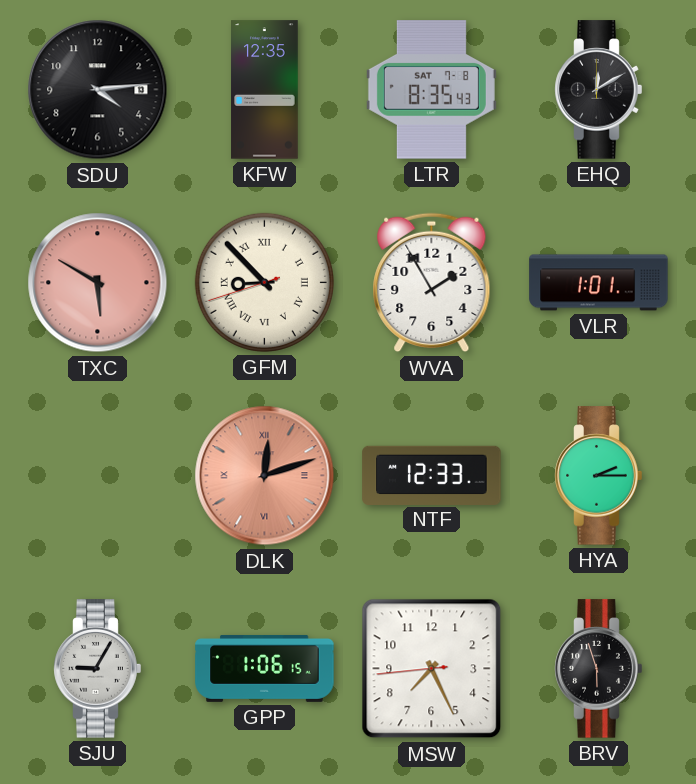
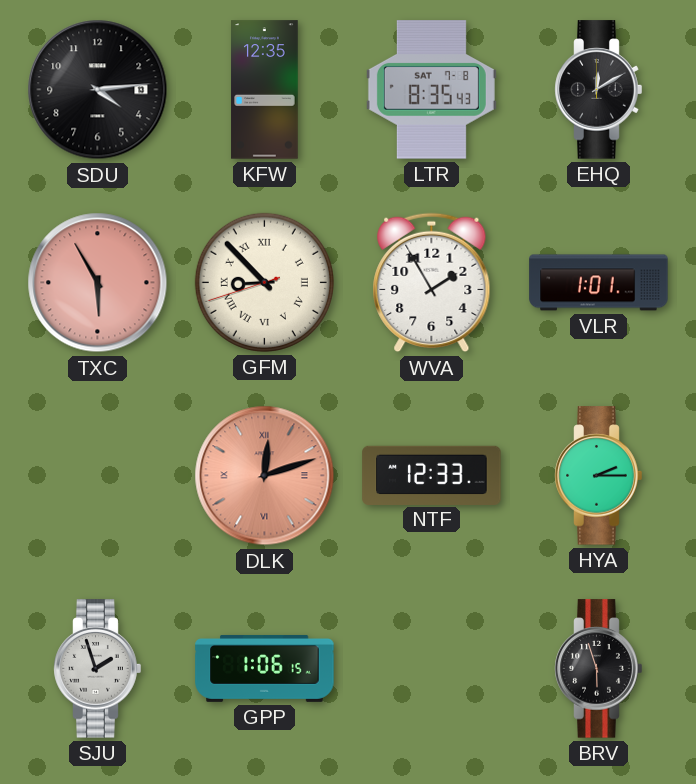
TXC: 5:50 -> 5:55 (98, 283)
SJU: 9:05 -> 1:57 (98, 669)
MSW: 7:25 -> none (432, 669)
